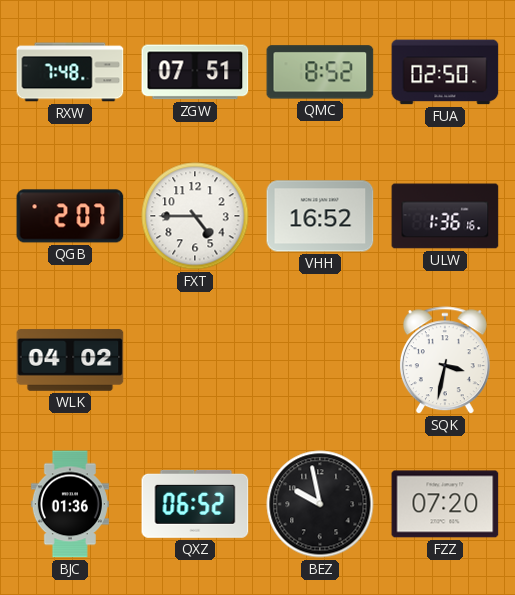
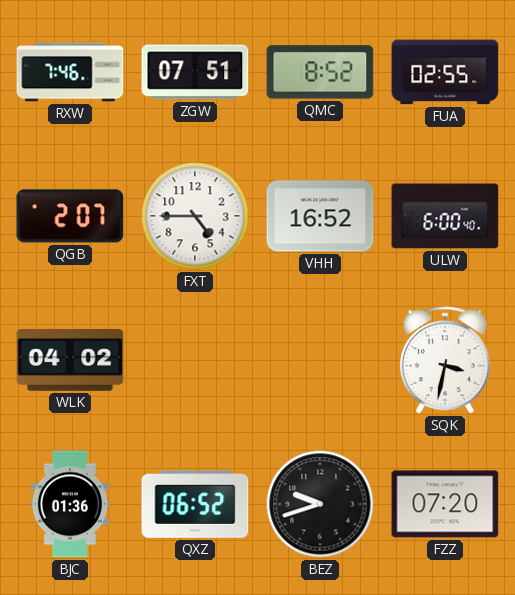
RXW: 7:48 -> 7:46 (70, 72)
FUA: 02:50 -> 02:55 (445, 72)
ULW: 1:36 -> 6:00 (445, 216)
BEZ: 9:58 -> 9:42 (320, 504)
